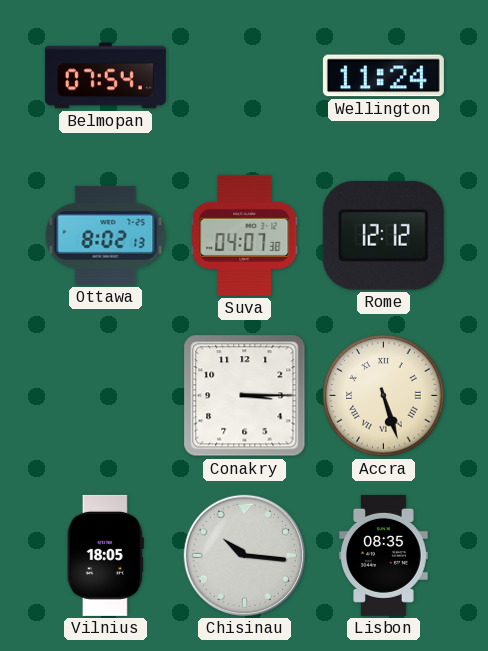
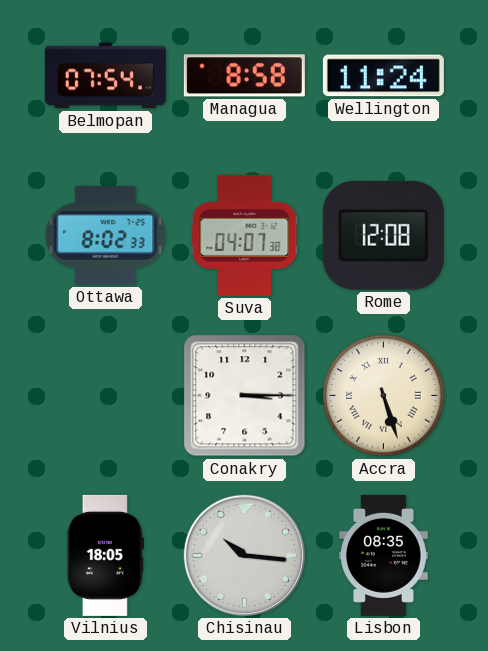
Managua: none -> 8:58 (244, 76)
Ottawa: 8:02:13 -> 8:02:33 (106, 235)
Rome: 12:12 -> 12:08 (383, 235)
